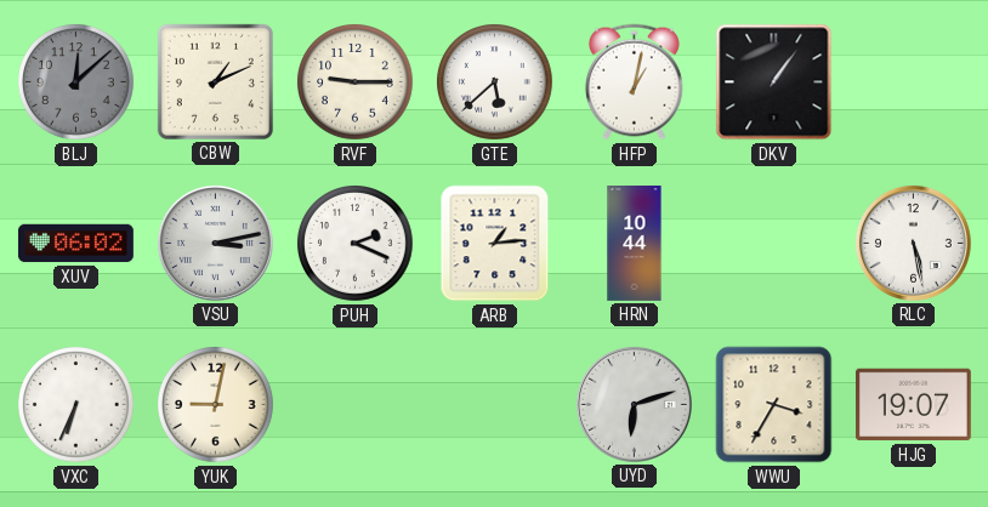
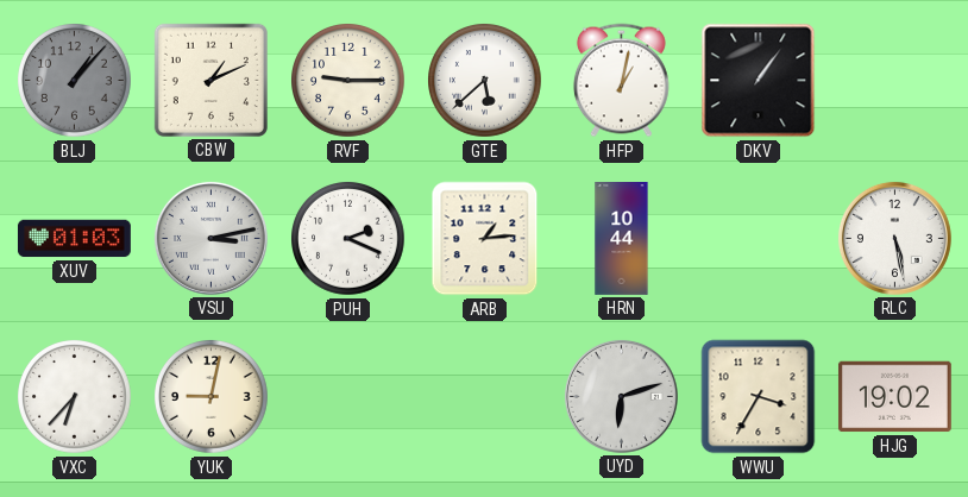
BLJ: 12:08 -> 1:07 (75, 81)
XUV: 06:02 -> 01:03 (74, 239)
VXC: 6:34 -> 6:37 (75, 397)
HJG: 19:07 -> 19:02 (894, 397)
